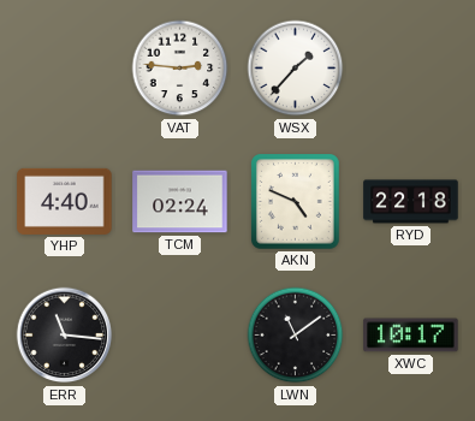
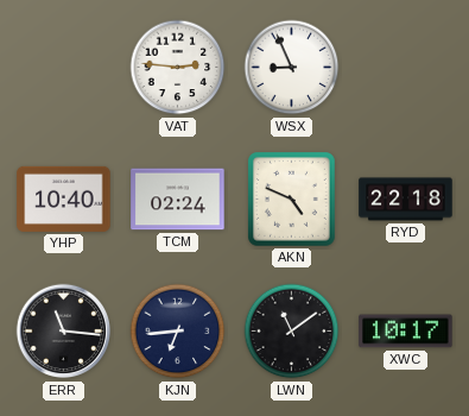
WSX: 1:37 -> 8:56 (292, 68)
YHP: 4:40 -> 10:40 (64, 198)
KJN: none -> 6:44 (178, 332)
